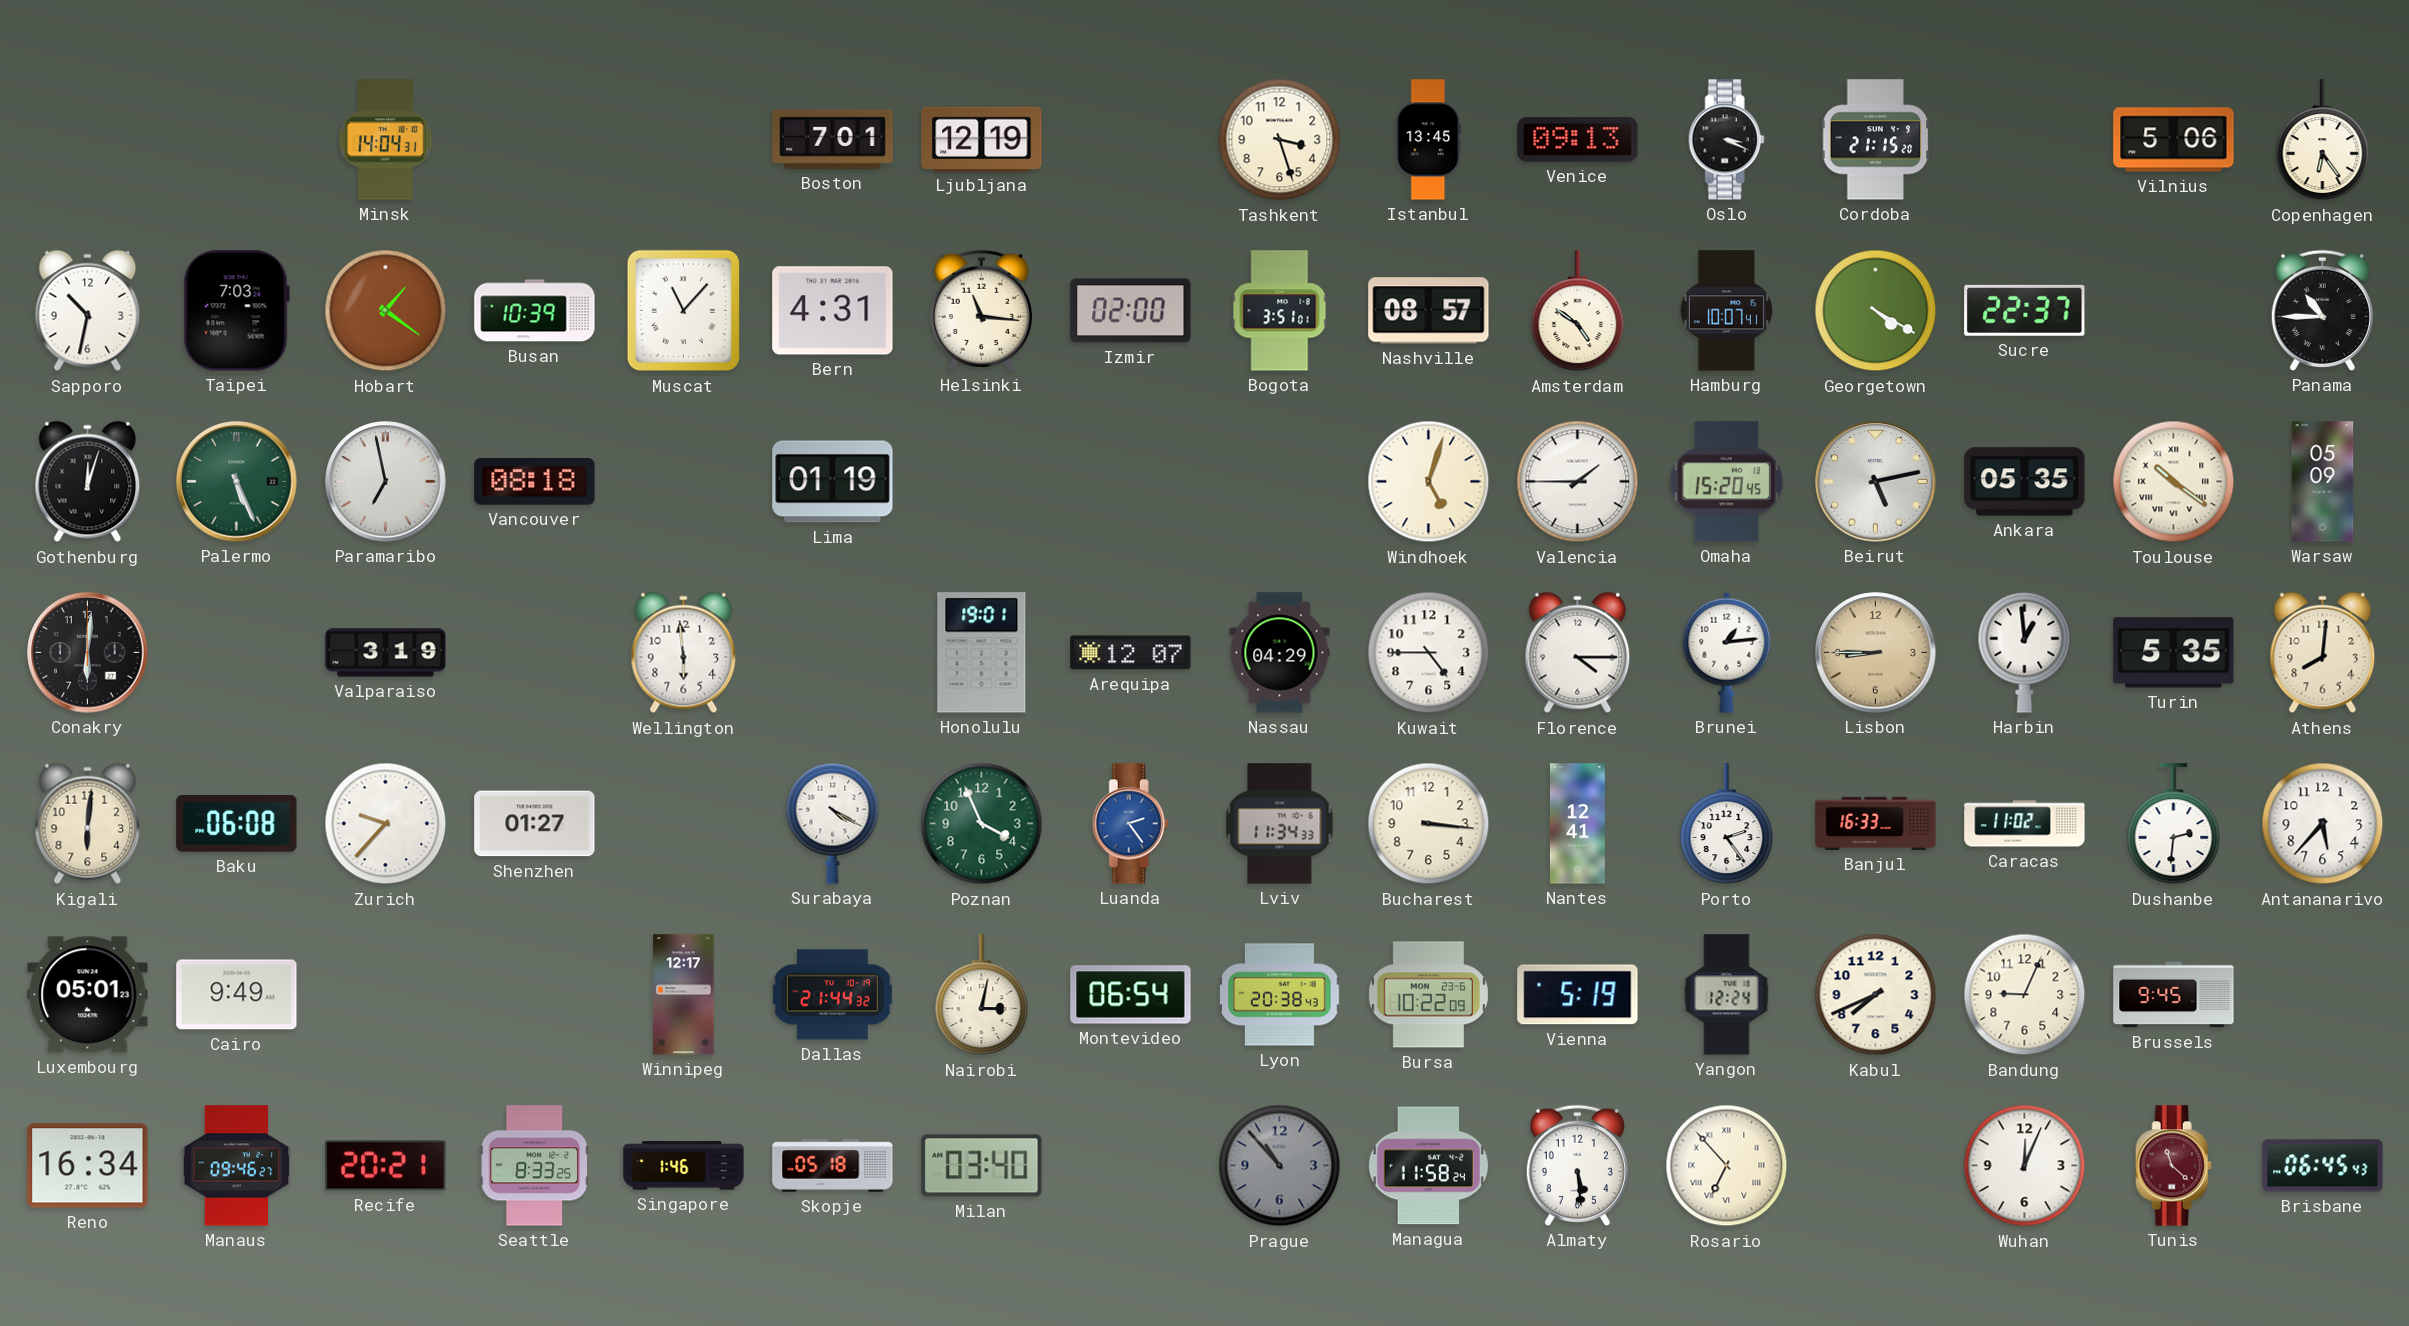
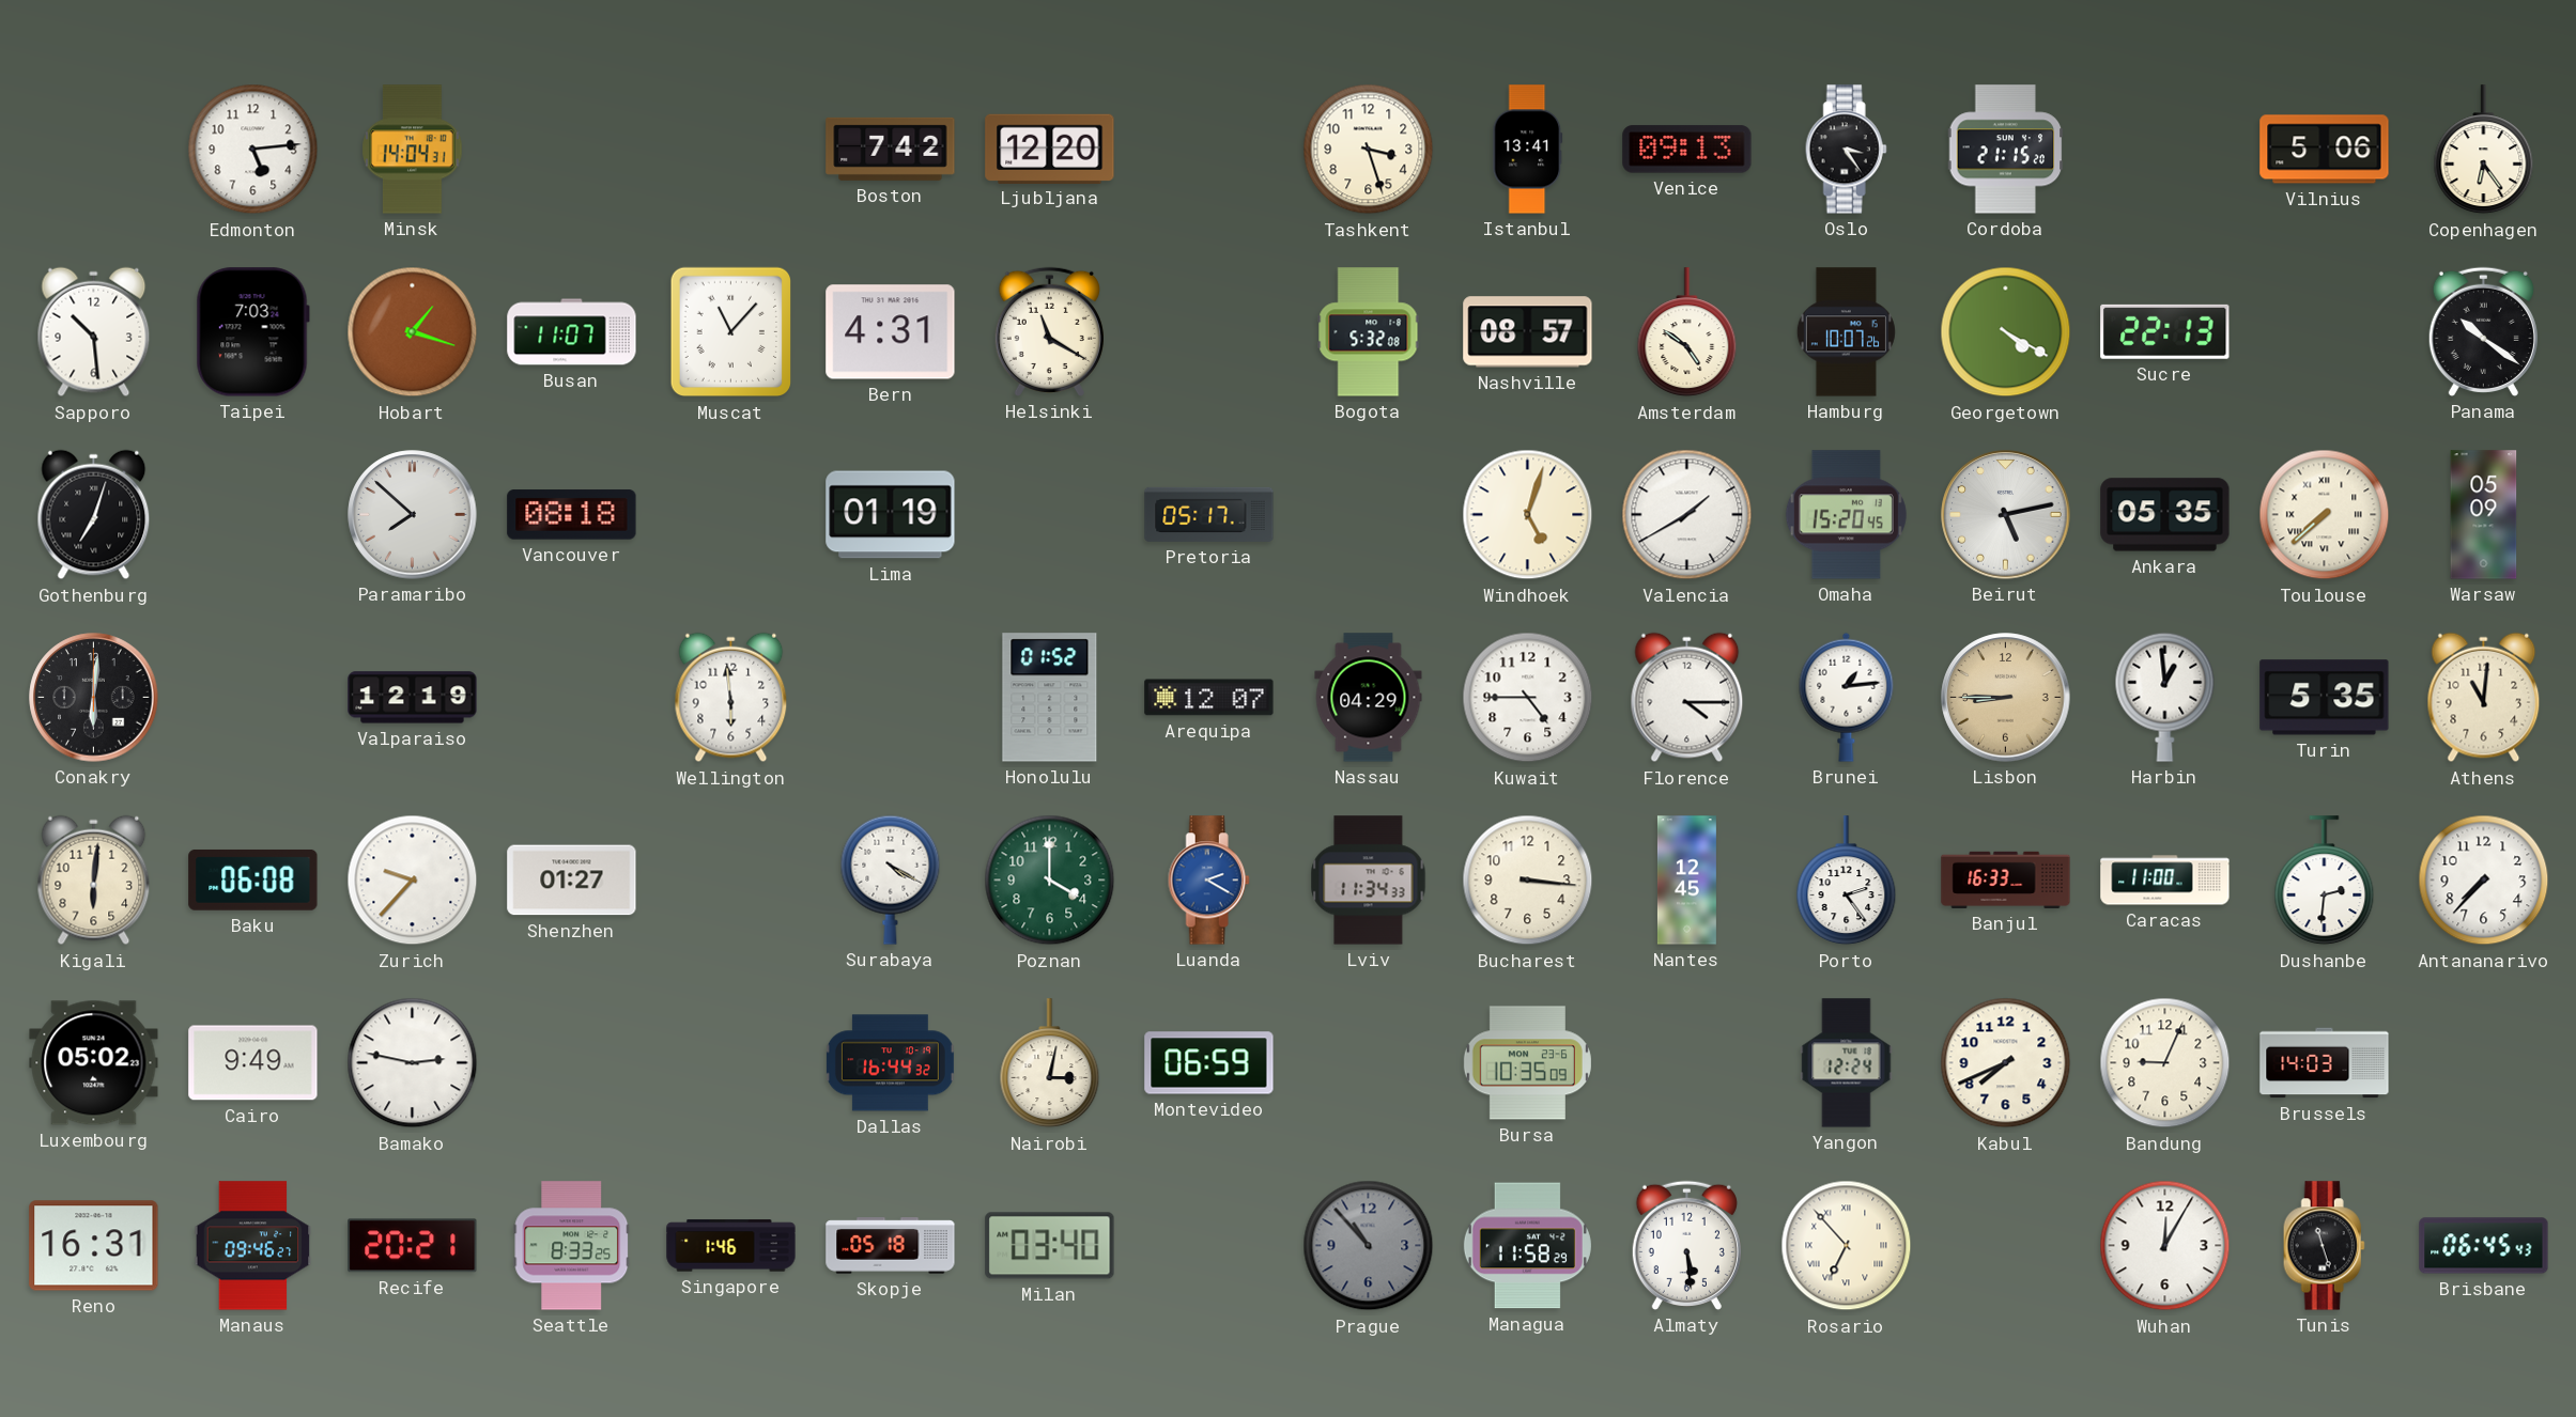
Edmonton: none -> 5:14 (253, 150)
Boston: 7:01 -> 7:42 (891, 149)
Ljubljana: 12:19 -> 12:20 (1050, 149)
Istanbul: 13:45 -> 13:41 (1528, 150)
Oslo: 3:19 -> 3:24 (1846, 150)
Sapporo: 10:32 -> 10:29 (94, 332)
Hobart: 1:21 -> 1:18 (413, 332)
Busan: 10:39 -> 11:07 (572, 332)
Helsinki: 11:16 -> 11:20 (1049, 331)
Izmir: 02:00 -> none (1131, 311)
Bogota: 3:51 -> 5:32 (1369, 332)
Hamburg: 10:07:41 -> 10:07:26 (1846, 332)
Sucre: 22:37 -> 22:13 (2165, 331)
Panama: 10:45 -> 10:21 (2483, 331)
Gothenburg: 12:03 -> 7:03 (94, 515)
Palermo: 5:26 -> none (237, 482)
Paramaribo: 6:58 -> 7:52 (413, 515)
Pretoria: none -> 05:17 (1209, 514)
Valencia: 1:45 -> 1:40 (1687, 515)
Toulouse: 10:21 -> 7:38 (2325, 515)
Valparaiso: 3:19 -> 12:19 (413, 698)
Honolulu: 19:01 -> 01:52 (1050, 698)
Athens: 8:01 -> 11:01 (2484, 698)
Poznan: 3:56 -> 4:00 (1050, 881)
Luanda: 2:24 -> 2:20 (1208, 881)
Nantes: 12:41 -> 12:45 (1686, 881)
Caracas: 11:02 -> 11:00 (2165, 881)
Antananarivo: 5:37 -> 7:37 (2484, 881)
Luxembourg: 05:01 -> 05:02 (94, 1063)
Bamako: none -> 2:47 (413, 1063)
Winnipeg: 12:17 -> none (684, 995)
Dallas: 21:44 -> 16:44 (890, 1063)
Montevideo: 06:54 -> 06:59 (1209, 1063)
Lyon: 20:38 -> none (1280, 995)
Bursa: 10:22 -> 10:35 (1527, 1063)
Vienna: 5:19 -> none (1578, 995)
Brussels: 9:45 -> 14:03 (2325, 1063)
Reno: 16:34 -> 16:31 (94, 1246)
Managua: 11:58:24 -> 11:58:29 (1527, 1246)
Wuhan: 12:04 -> 12:05 (2165, 1246)
Tunis: 11:22 -> 11:27 (2324, 1246)
Tunis dial: burgundy -> black (2324, 1246)
